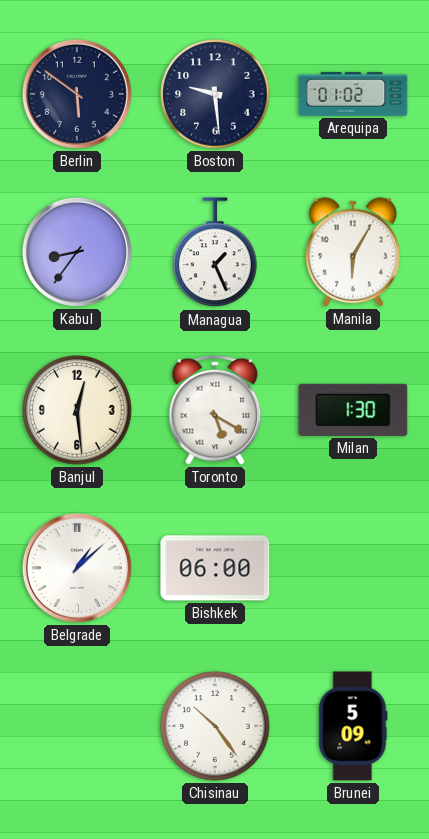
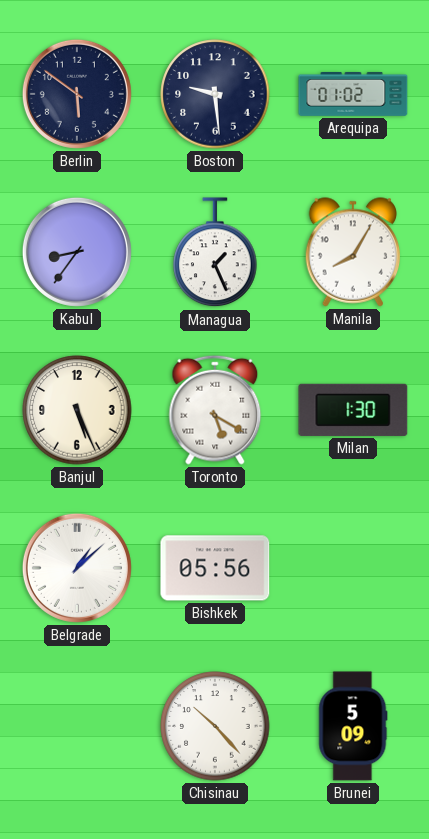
Manila: 6:05 -> 8:05 (352, 252)
Banjul: 12:29 -> 5:26 (77, 410)
Bishkek: 06:00 -> 05:56 (215, 568)
Chisinau: 10:24 -> 10:23 (215, 726)
